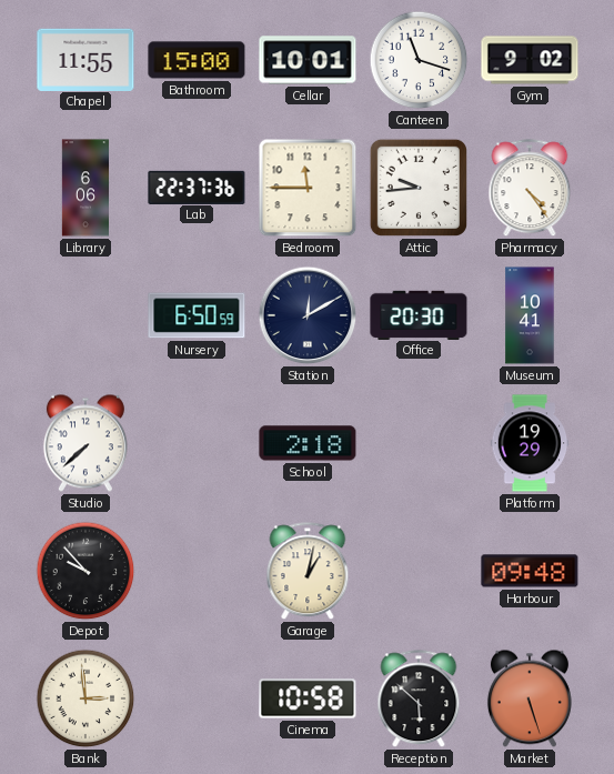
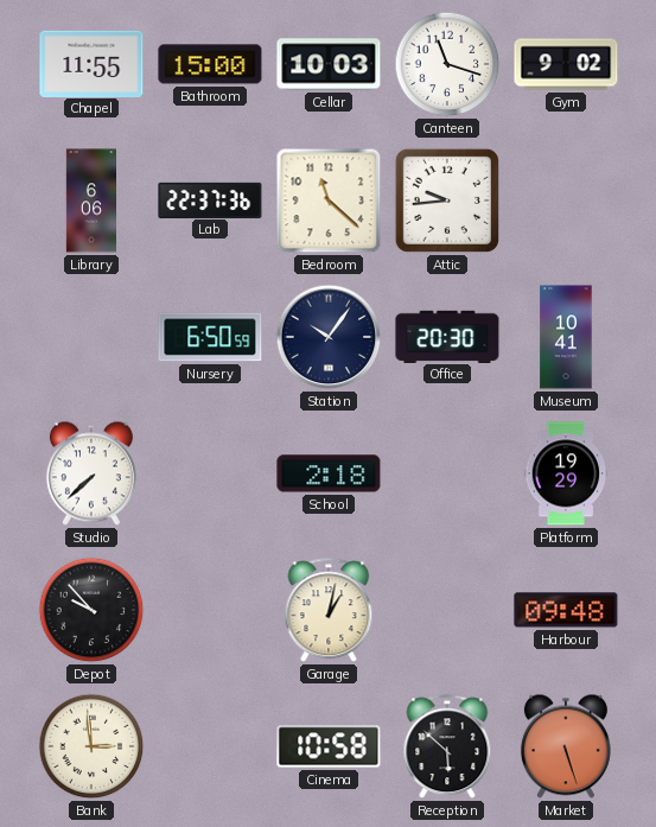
Cellar: 10:01 -> 10:03 (329, 64)
Bedroom: 11:45 -> 11:22 (329, 201)
Pharmacy: 4:24 -> none (530, 189)
Station: 12:10 -> 10:06 (329, 337)
